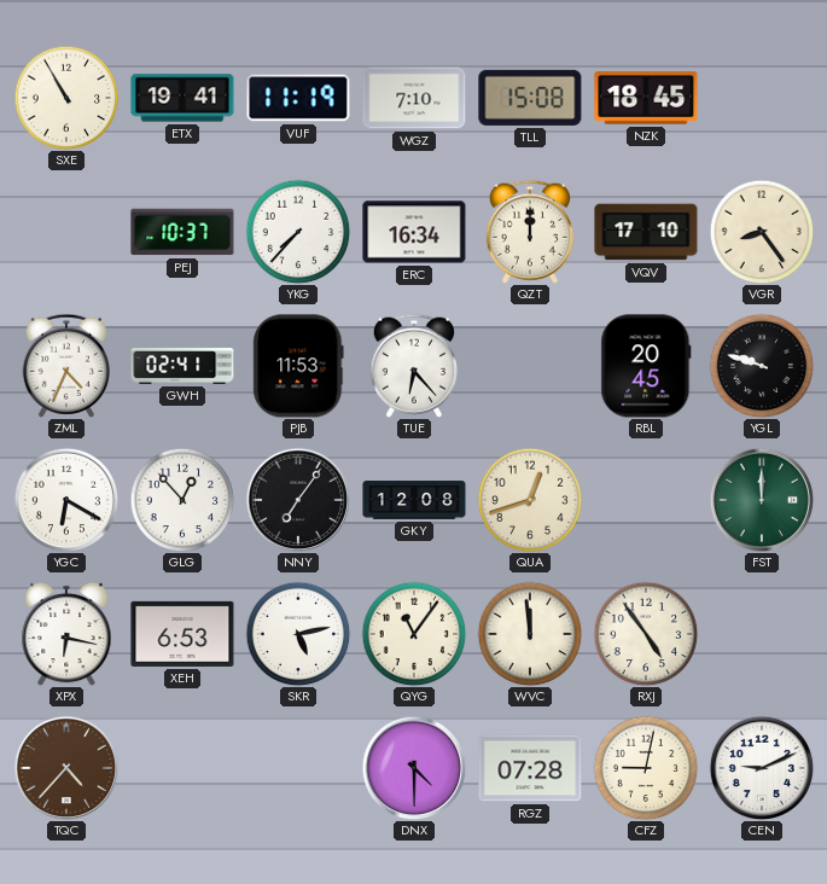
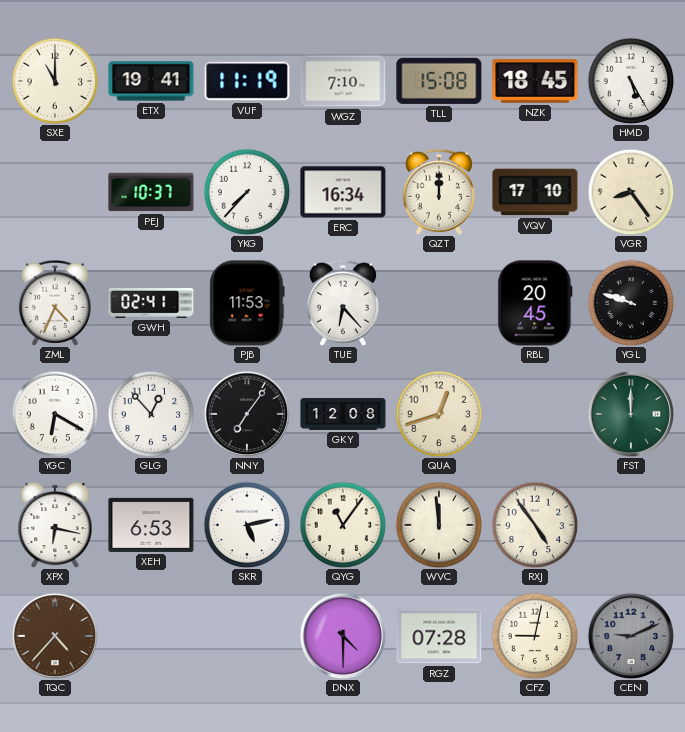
SXE: 10:55 -> 11:00 (55, 81)
HMD: none -> 5:25 (631, 81)
CEN dial: white -> grey (631, 636)
